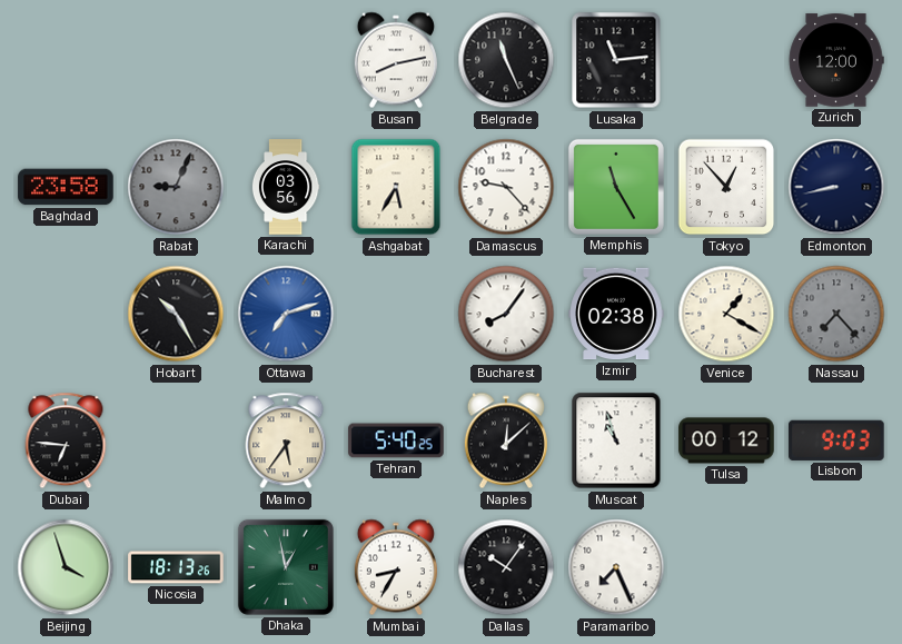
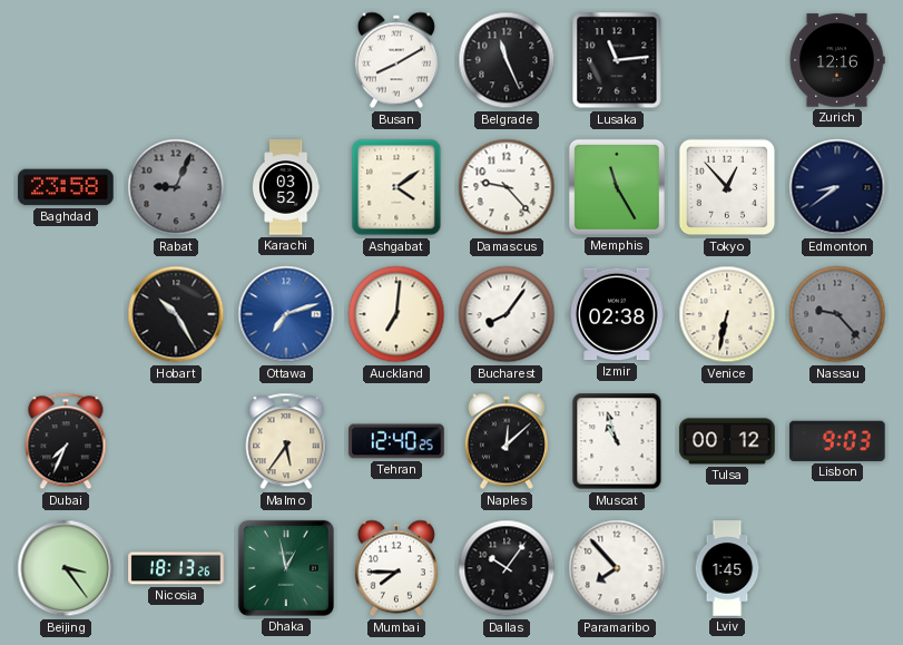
Busan: 8:13 -> 8:10 (396, 60)
Zurich: 12:00 -> 12:16 (837, 60)
Karachi: 03:56 -> 03:52 (286, 187)
Ashgabat: 5:35 -> 4:09 (396, 187)
Edmonton: 8:43 -> 8:39 (837, 187)
Auckland: none -> 7:01 (396, 314)
Venice: 1:20 -> 6:32 (727, 314)
Nassau: 7:23 -> 9:23 (837, 314)
Dubai: 6:46 -> 7:34 (66, 441)
Tehran: 5:40 -> 12:40 (396, 441)
Beijing: 3:57 -> 3:24 (66, 568)
Mumbai: 8:35 -> 7:45 (396, 568)
Paramaribo: 7:26 -> 7:53 (617, 568)
Lviv: none -> 1:45 (727, 568)
